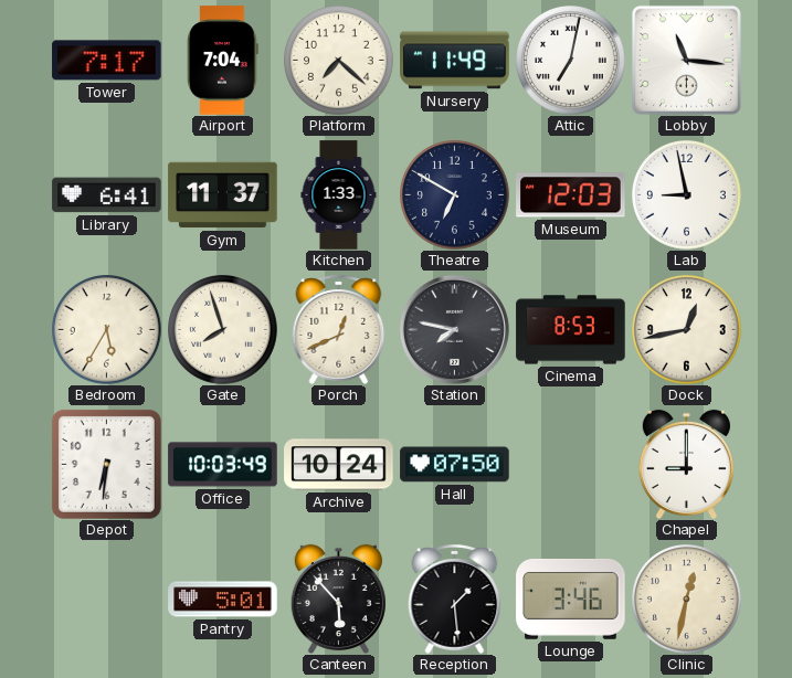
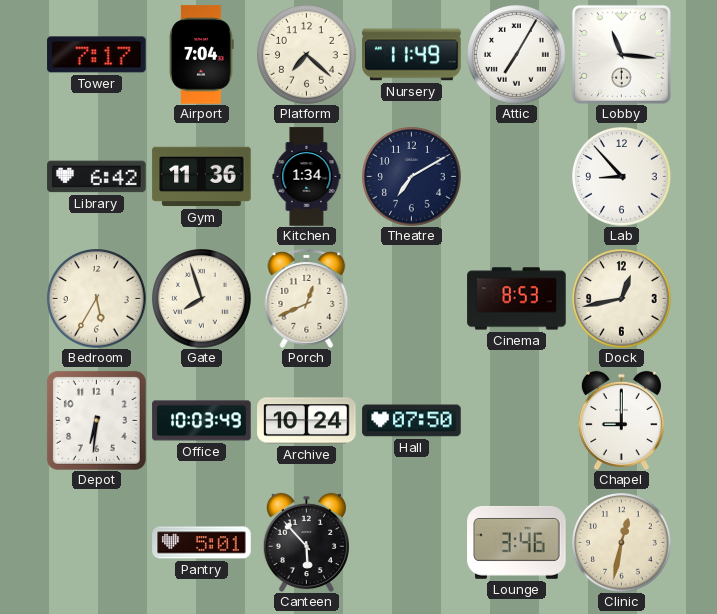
Attic: 7:02 -> 7:05 (517, 55)
Library: 6:41 -> 6:42 (97, 177)
Gym: 11:37 -> 11:36 (202, 177)
Kitchen: 1:33 -> 1:34 (307, 177)
Theatre: 6:50 -> 7:10 (412, 177)
Museum: 12:03 -> none (571, 195)
Lab: 8:58 -> 8:53 (622, 177)
Station: 7:47 -> none (454, 329)
Reception: 1:29 -> none (455, 598)
